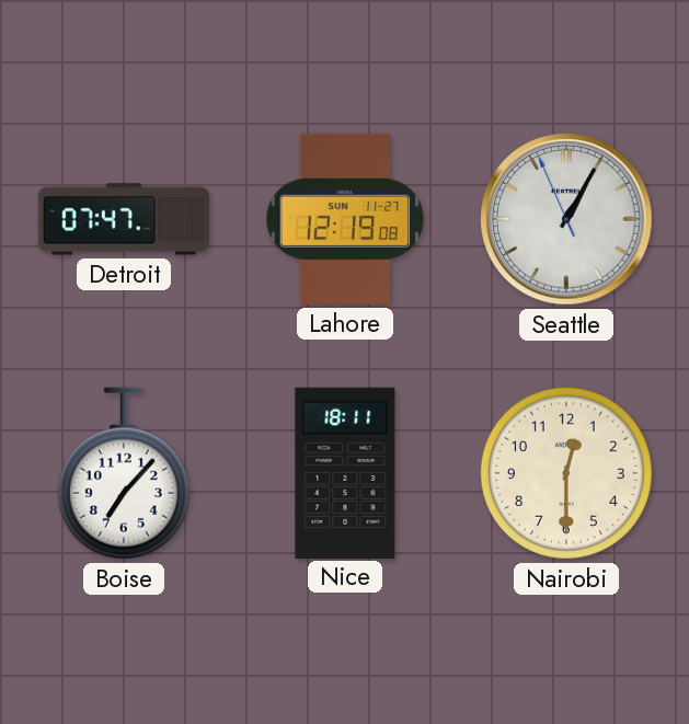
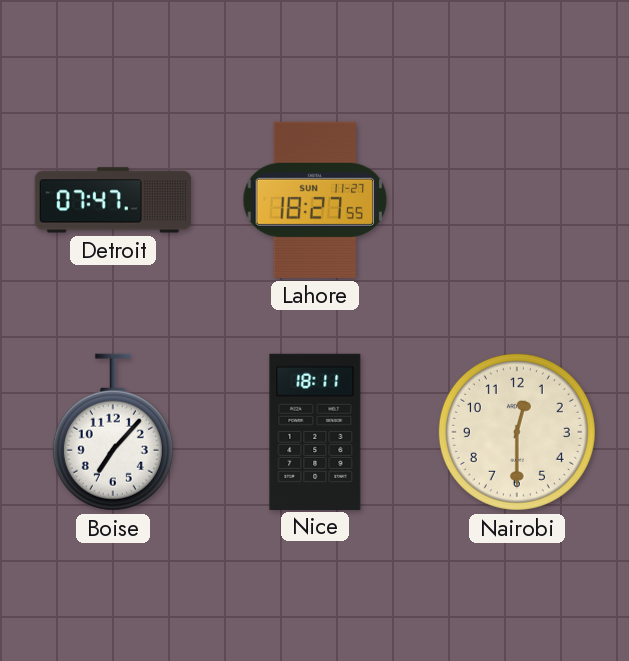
Lahore: 12:19 -> 18:27 (315, 200)
Seattle: 1:04 -> none (566, 219)
